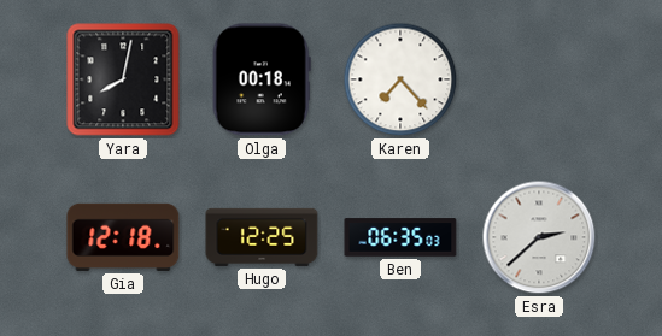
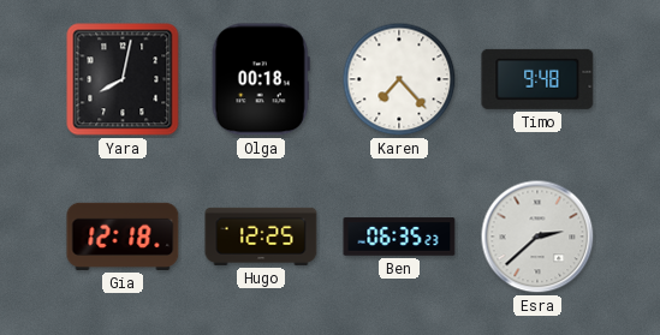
Timo: none -> 9:48 (537, 79)
Ben: 06:35:03 -> 06:35:23 (399, 237)
